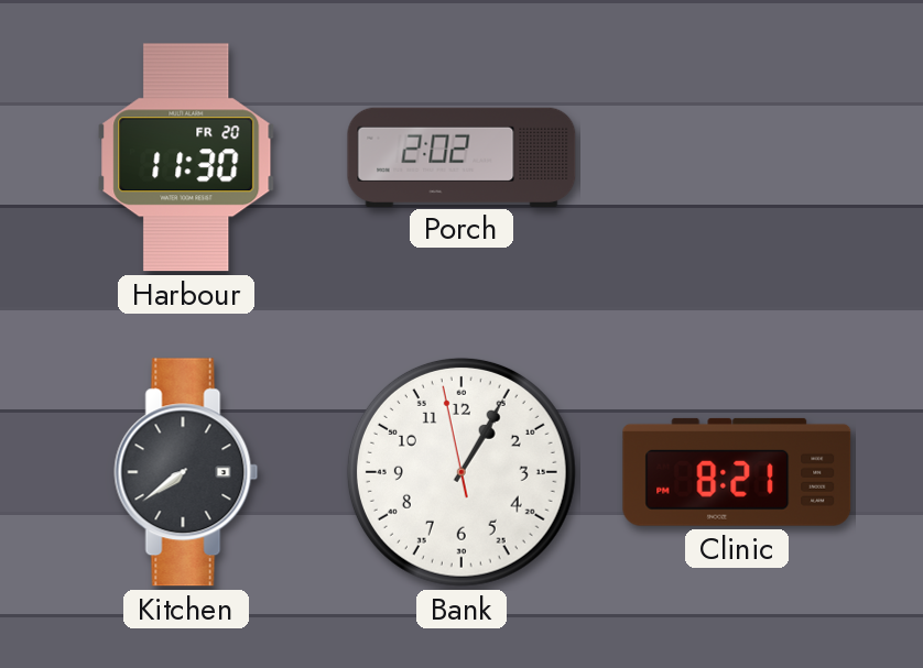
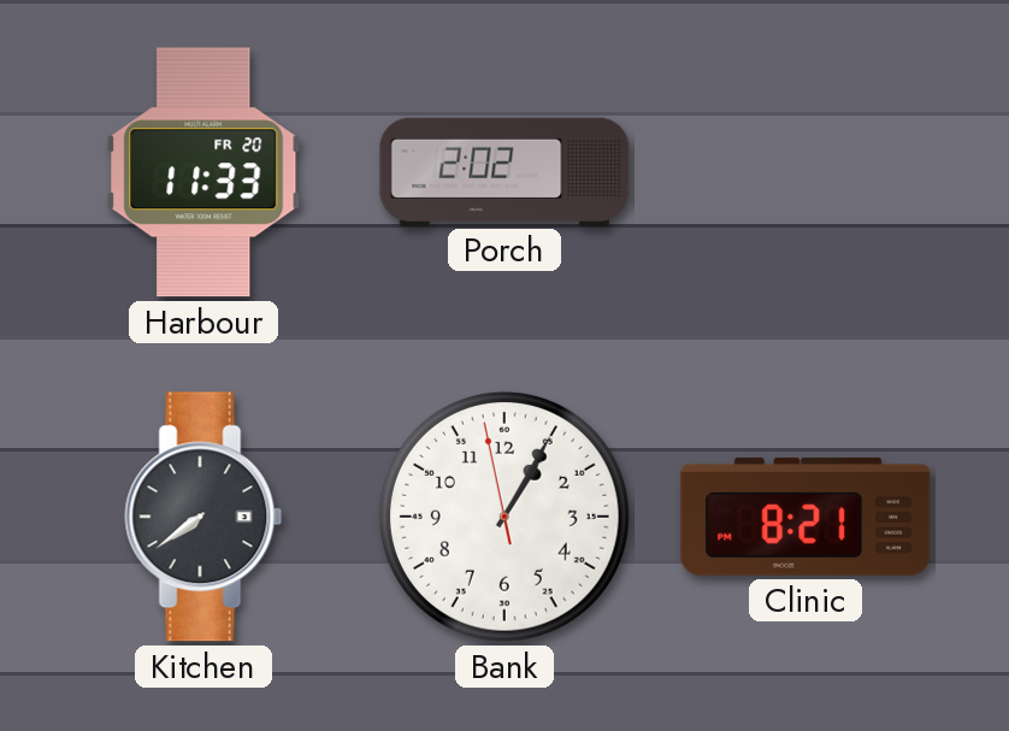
Harbour: 11:30 -> 11:33 (203, 172)
